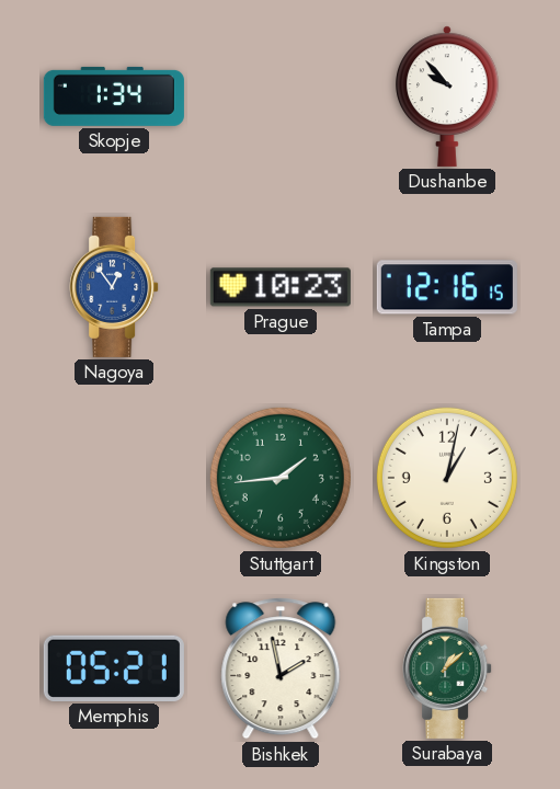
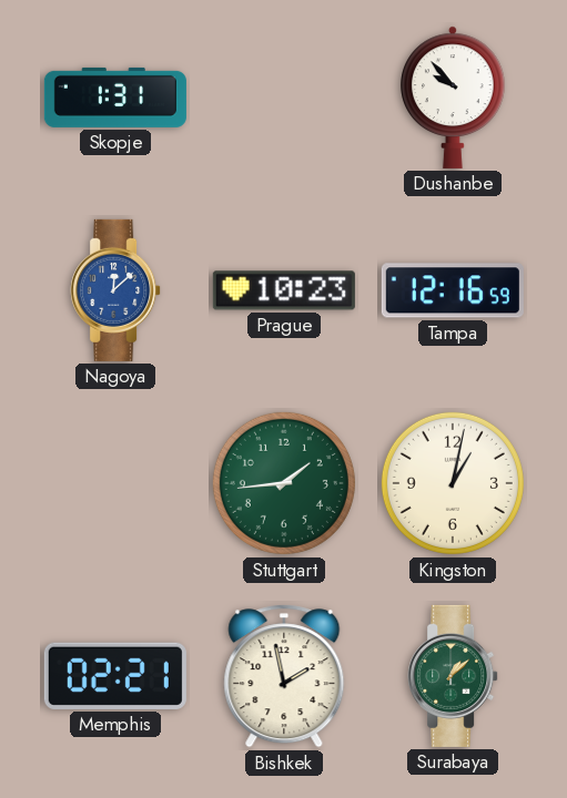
Skopje: 1:34 -> 1:31 (115, 98)
Nagoya: 12:54 -> 12:08 (115, 290)
Tampa: 12:16:15 -> 12:16:59 (453, 290)
Memphis: 05:21 -> 02:21 (115, 676)
